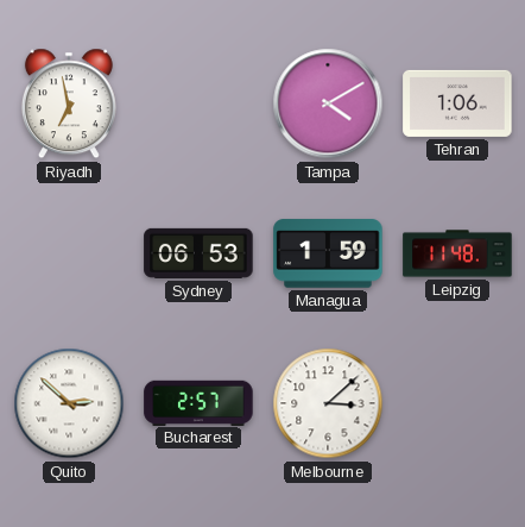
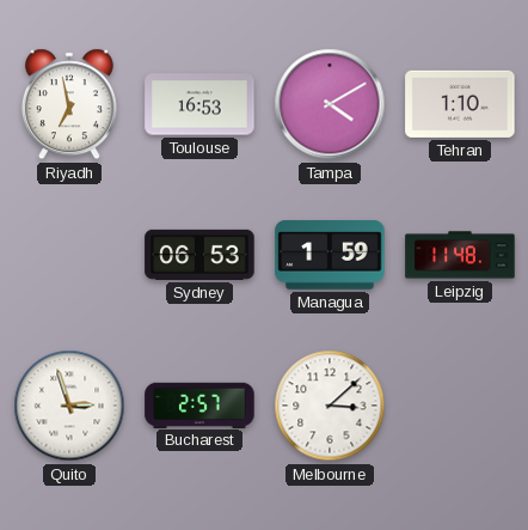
Toulouse: none -> 16:53 (199, 104)
Tehran: 1:06 -> 1:10 (460, 104)
Quito: 2:52 -> 2:57 (69, 406)
